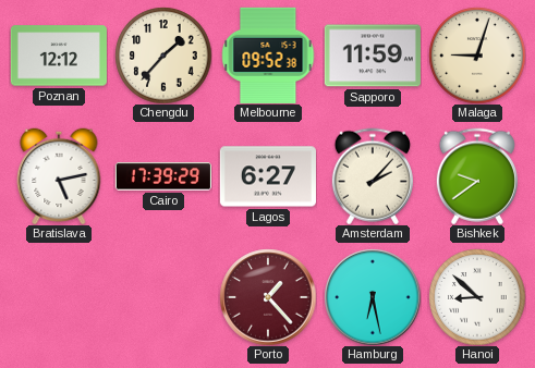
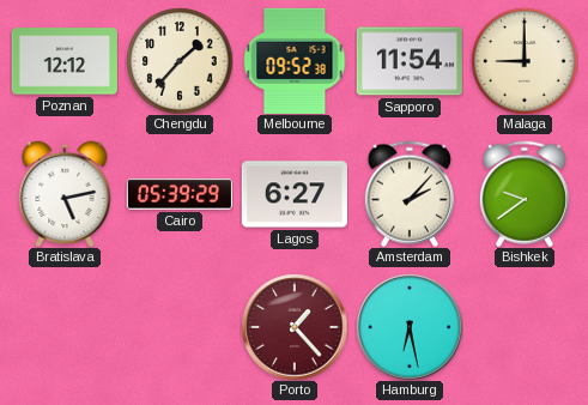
Sapporo: 11:59 -> 11:54 (410, 61)
Malaga: 9:03 -> 9:00 (525, 61)
Cairo: 17:39 -> 05:39 (180, 194)
Hanoi: 8:52 -> none (477, 297)
